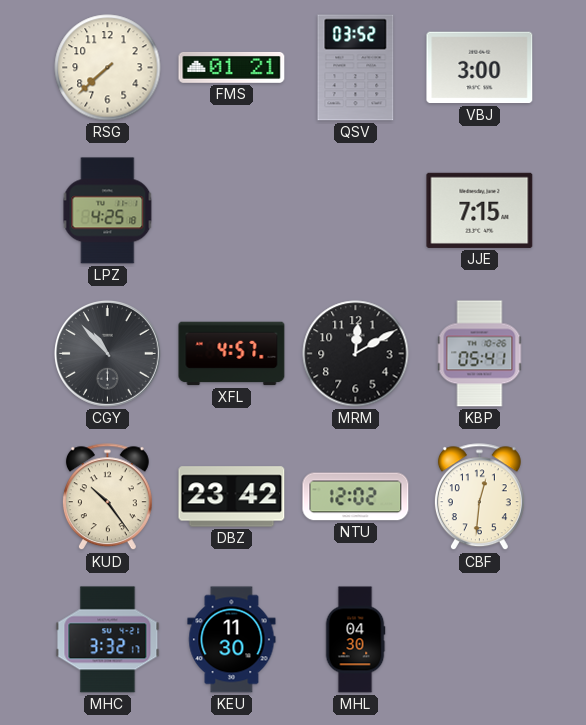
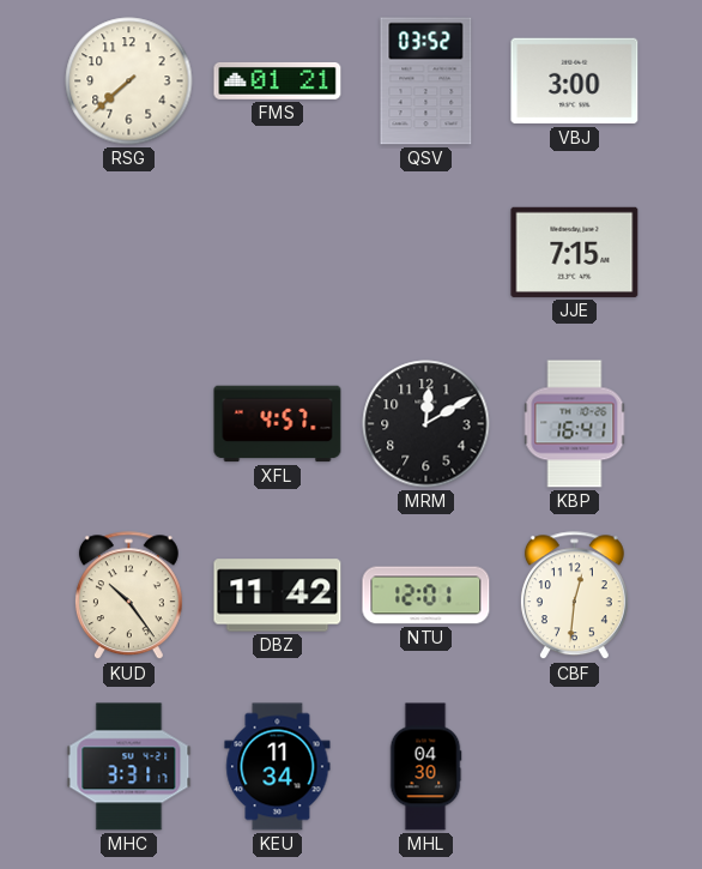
LPZ: 4:25 -> none (108, 211)
CGY: 10:53 -> none (107, 353)
KBP: 05:41 -> 16:41 (575, 424)
DBZ: 23:42 -> 11:42 (278, 596)
NTU: 12:02 -> 12:01 (426, 596)
MHC: 3:32 -> 3:31 (129, 767)
KEU: 11:30 -> 11:34 (278, 767)
